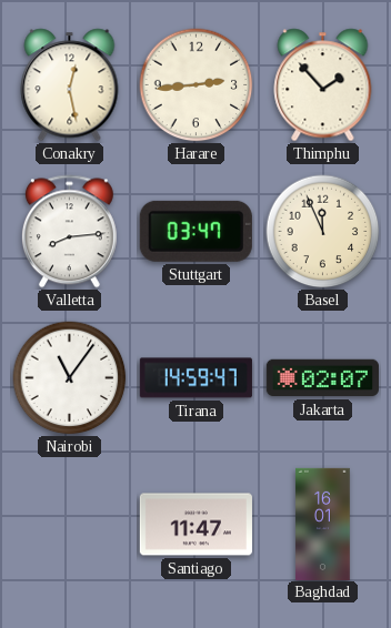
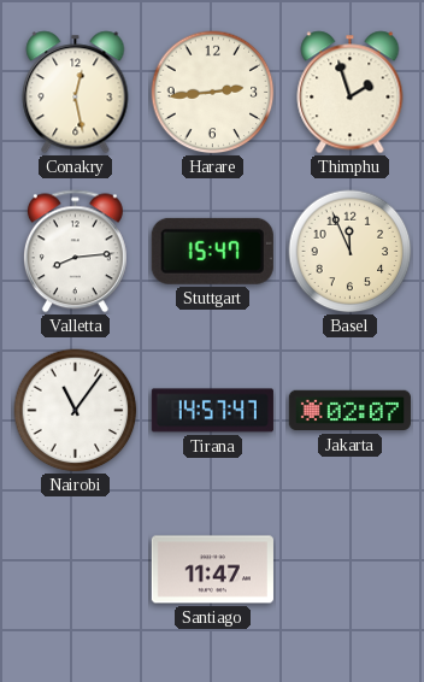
Thimphu: 1:53 -> 1:57 (351, 93)
Stuttgart: 03:47 -> 15:47 (212, 251)
Tirana: 14:59 -> 14:57 (212, 411)
Baghdad: 16:01 -> none (323, 524)
